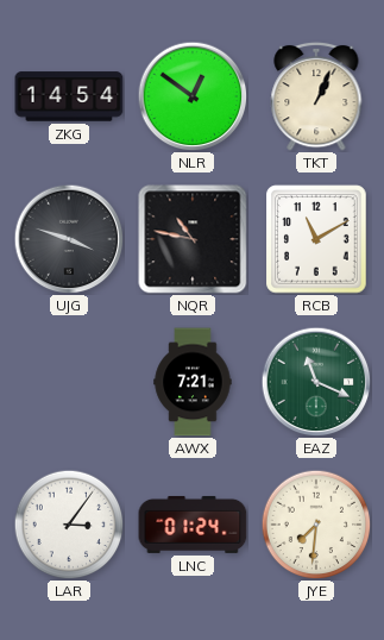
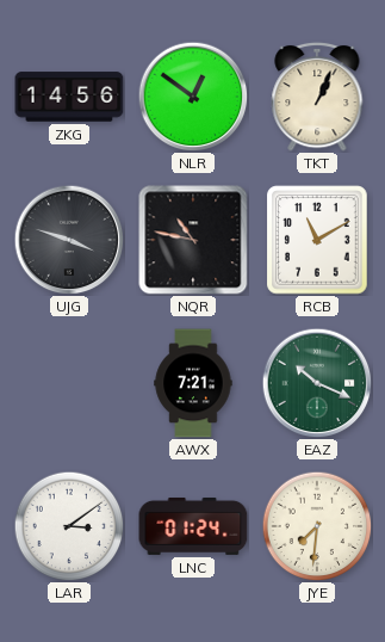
ZKG: 14:54 -> 14:56 (69, 97)
EAZ: 11:19 -> 10:19 (317, 383)
LAR: 3:06 -> 3:09 (69, 526)
